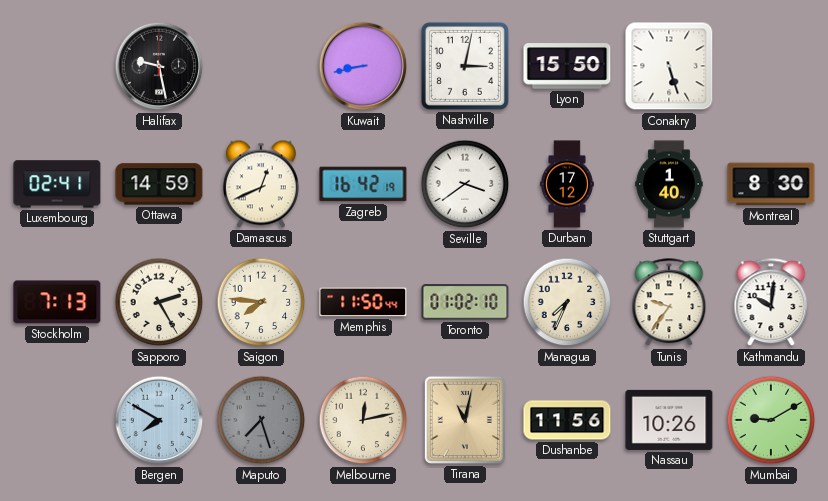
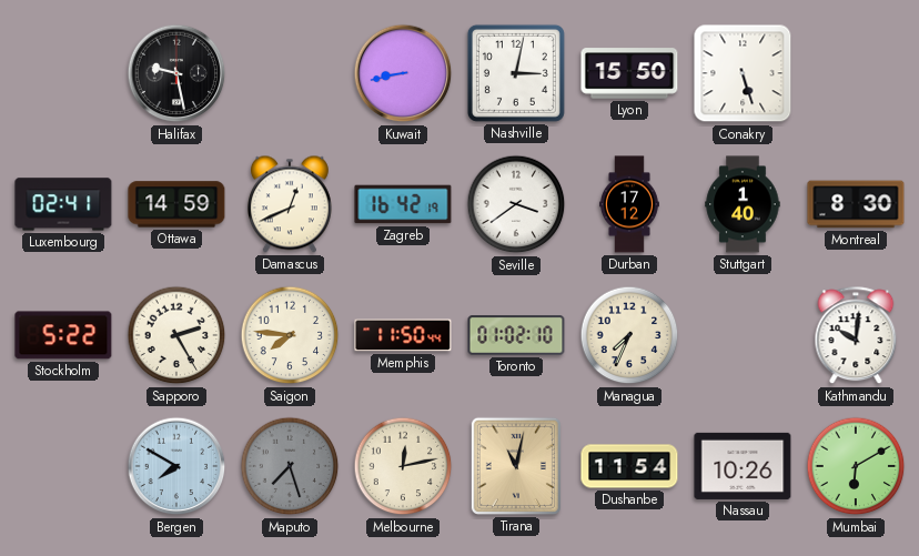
Stockholm: 7:13 -> 5:22 (63, 335)
Tunis: 9:36 -> none (669, 303)
Dushanbe: 11:56 -> 11:54 (629, 466)
Mumbai: 9:10 -> 6:10 (856, 466)
